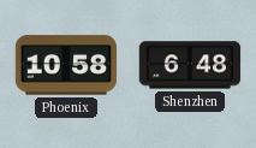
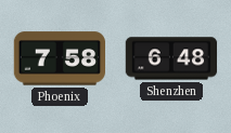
Phoenix: 10:58 -> 7:58 (59, 58)
